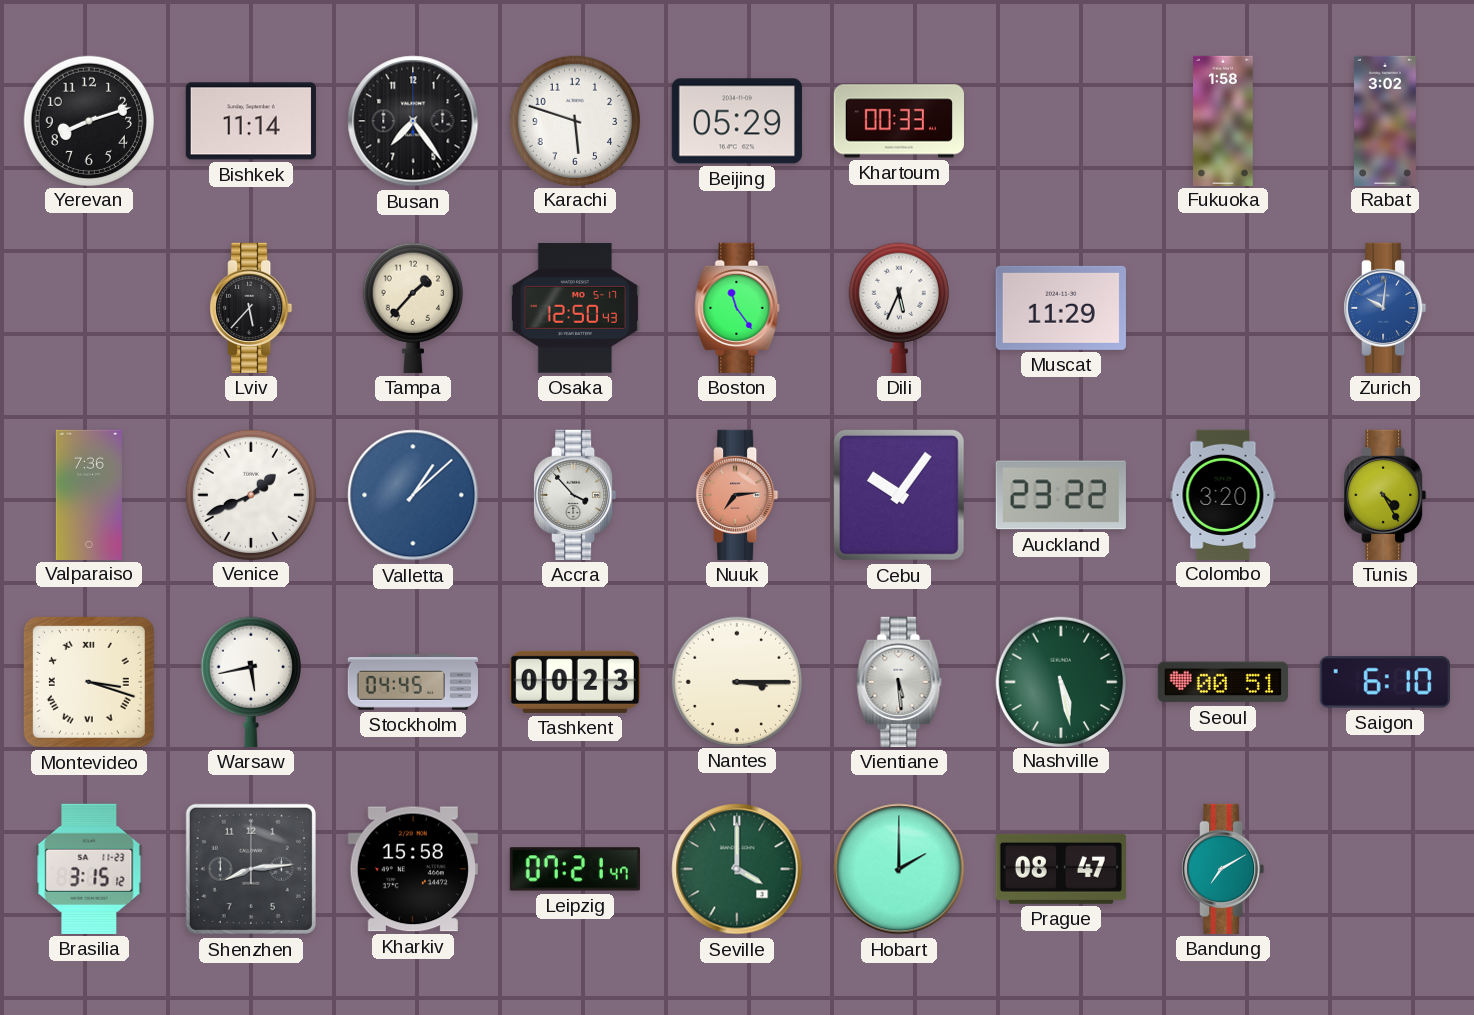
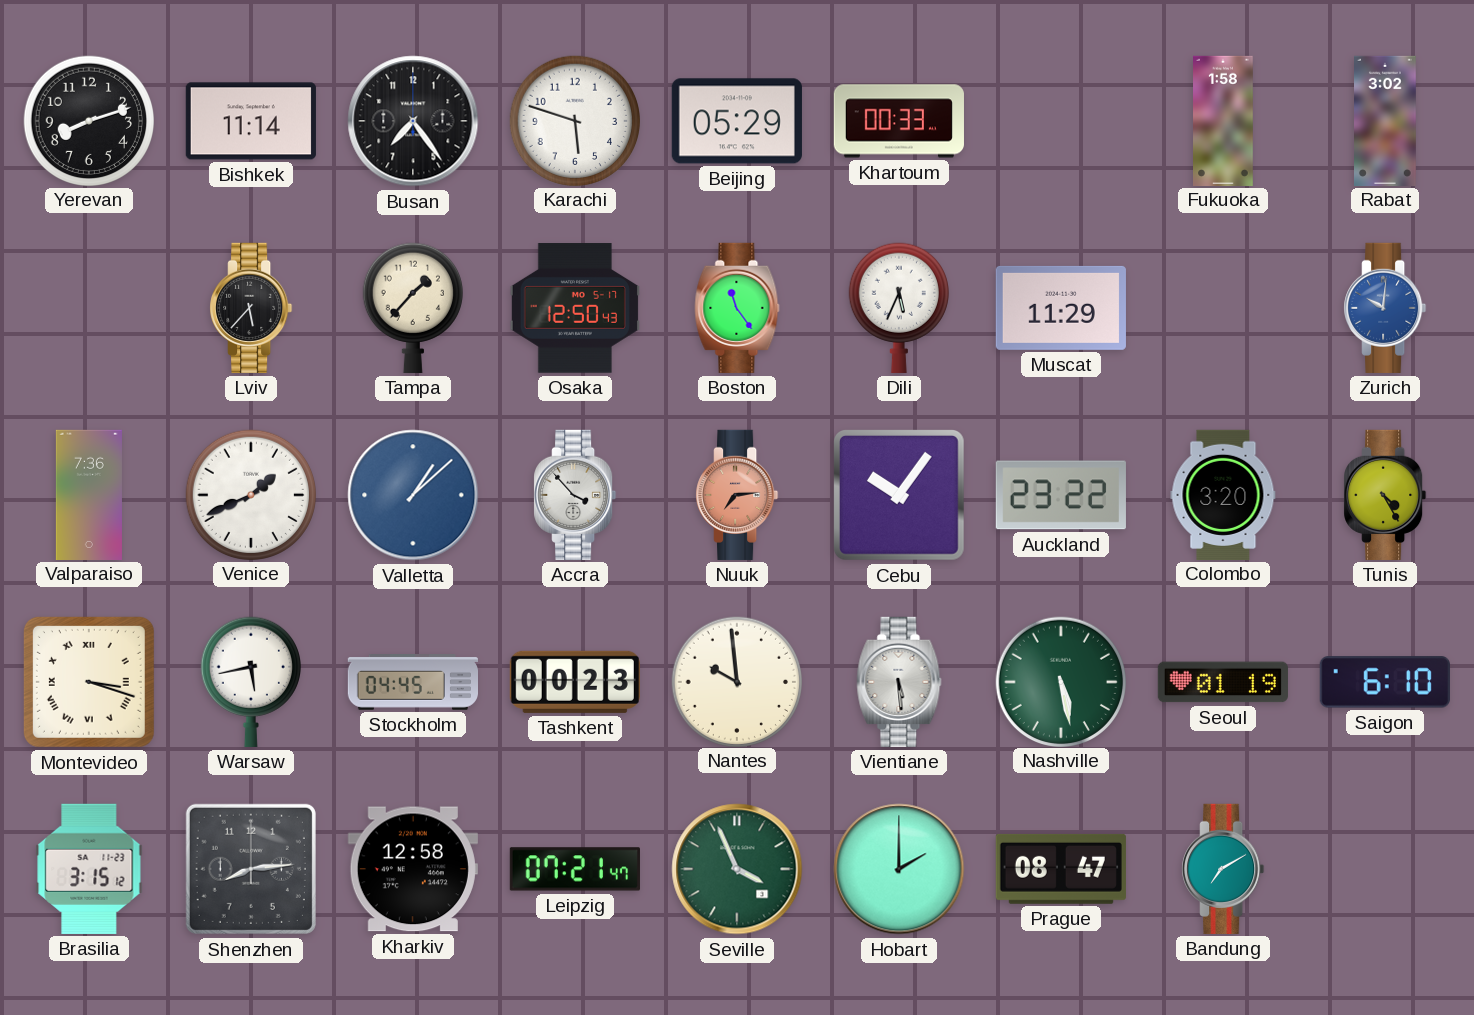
Nantes: 3:15 -> 9:59 (736, 681)
Seoul: 00:51 -> 01:19 (1223, 682)
Kharkiv: 15:58 -> 12:58 (413, 869)
Seville: 4:00 -> 3:56 (737, 869)
